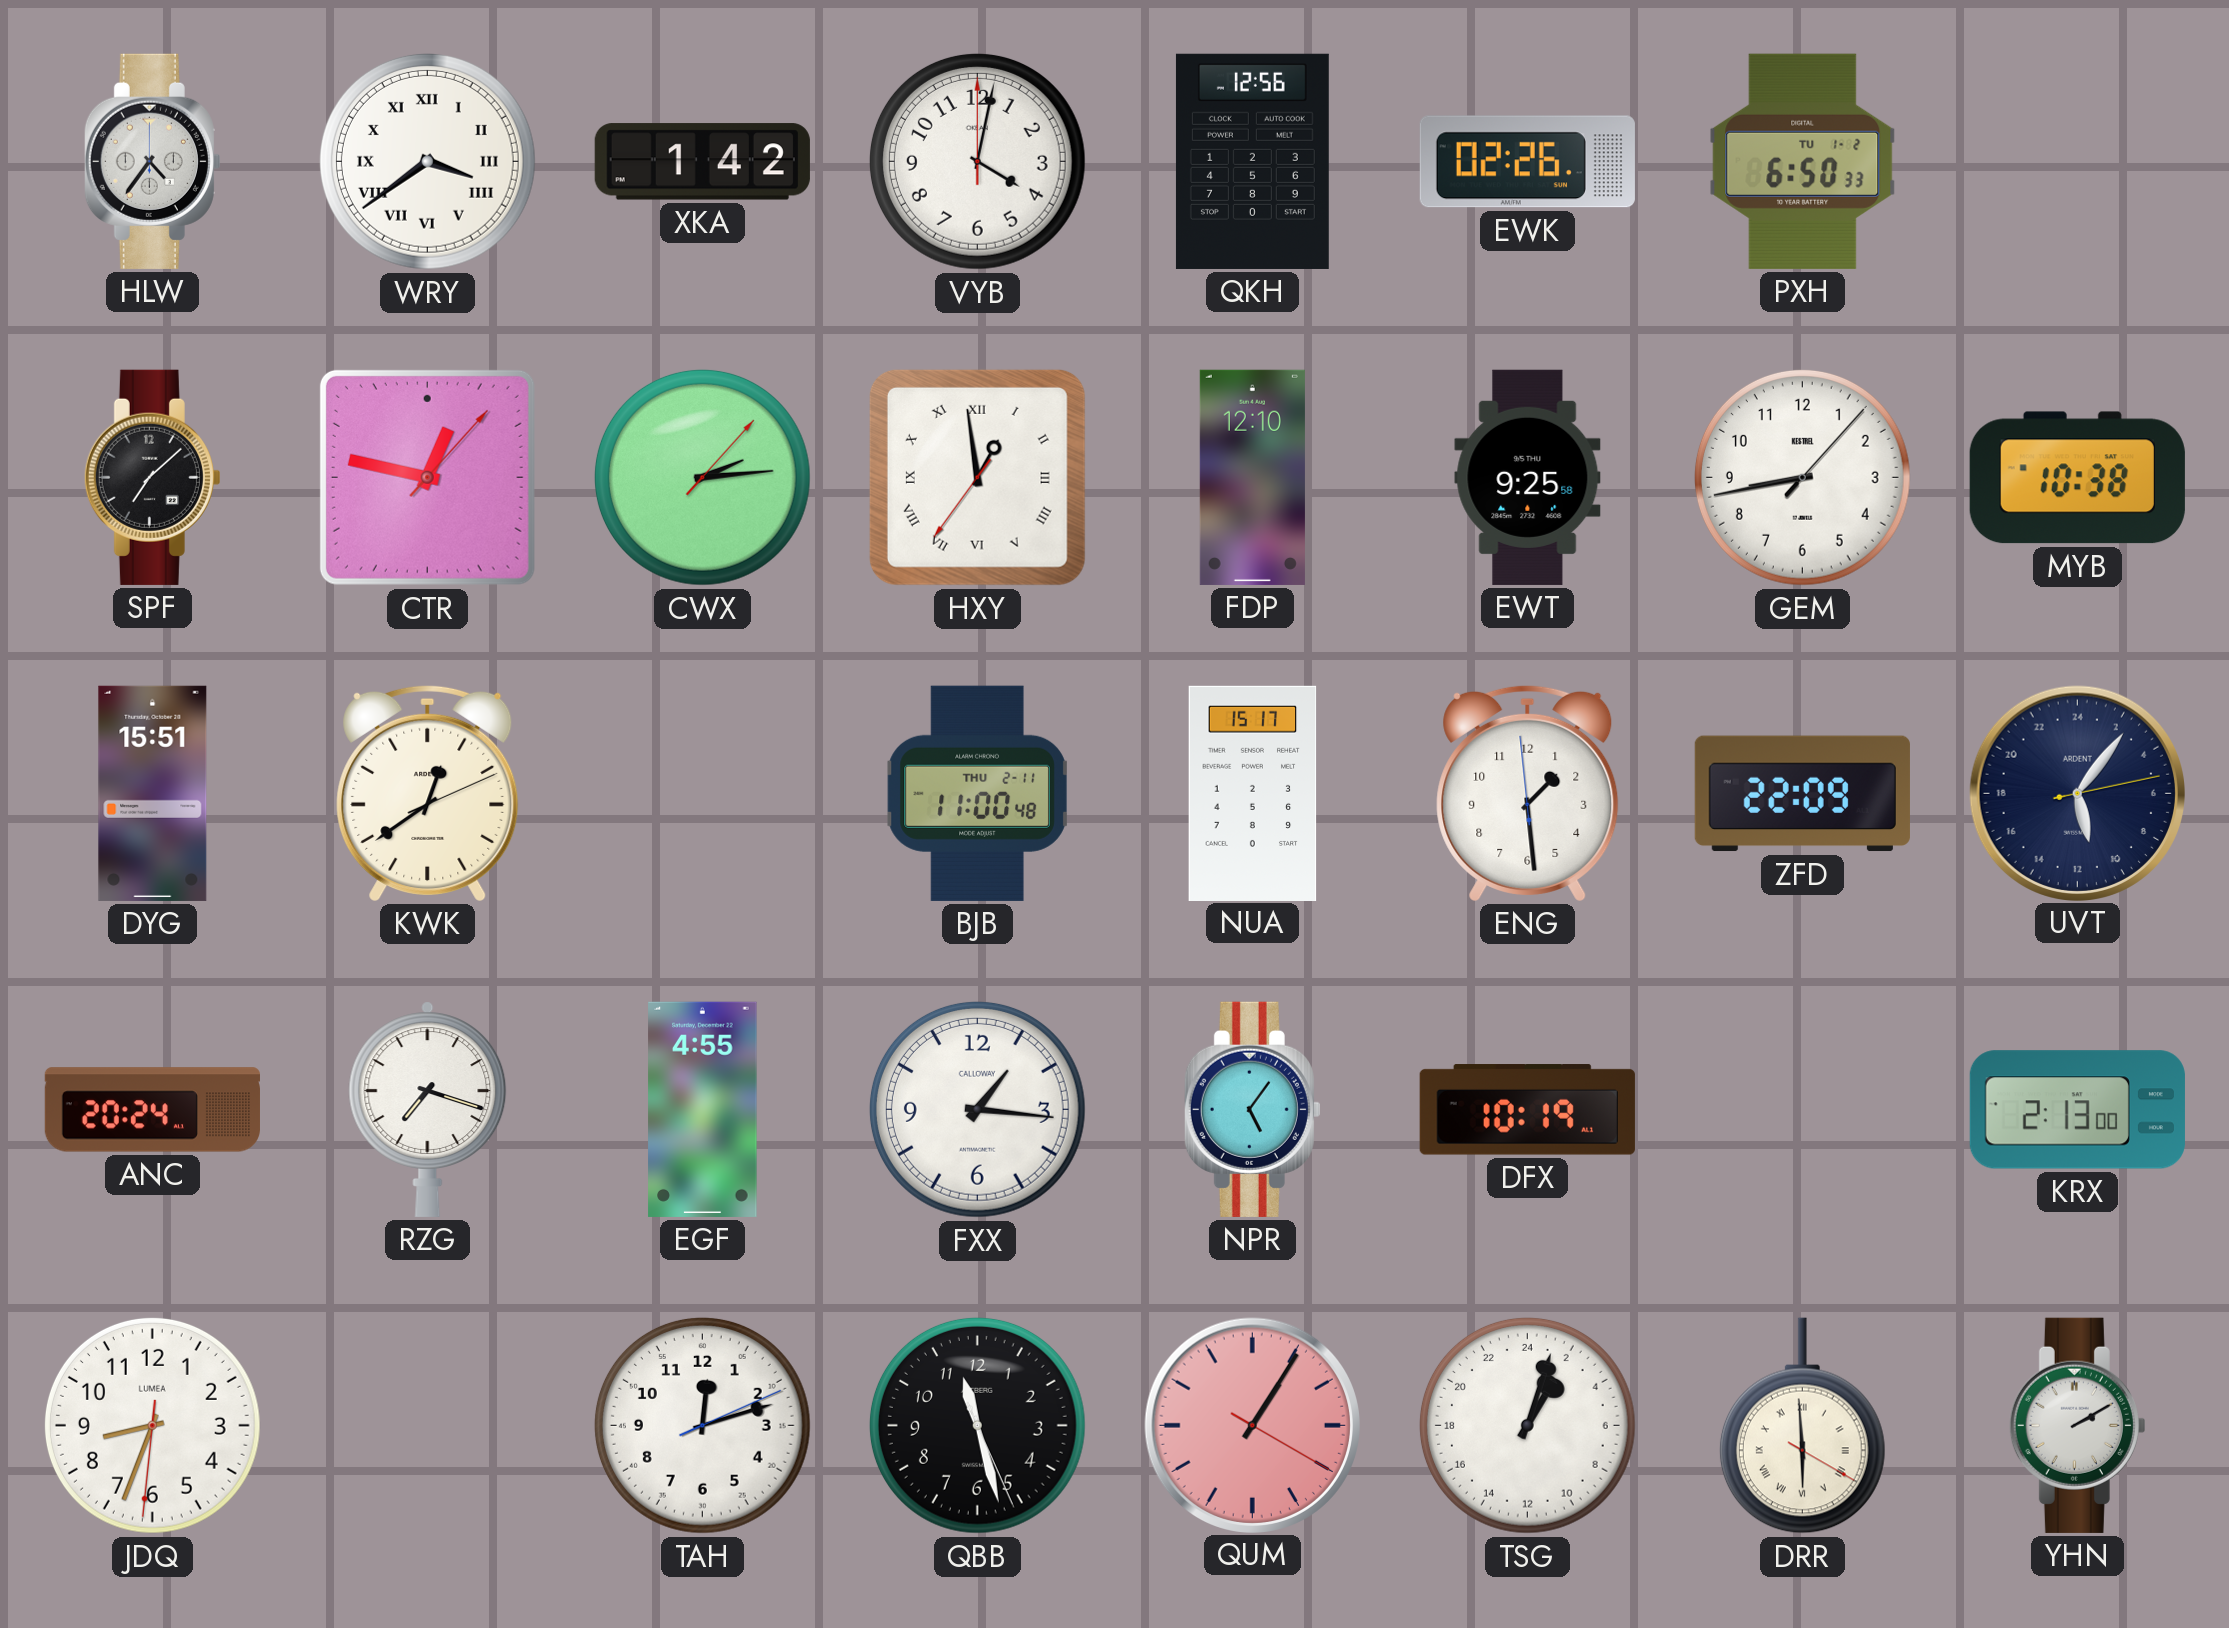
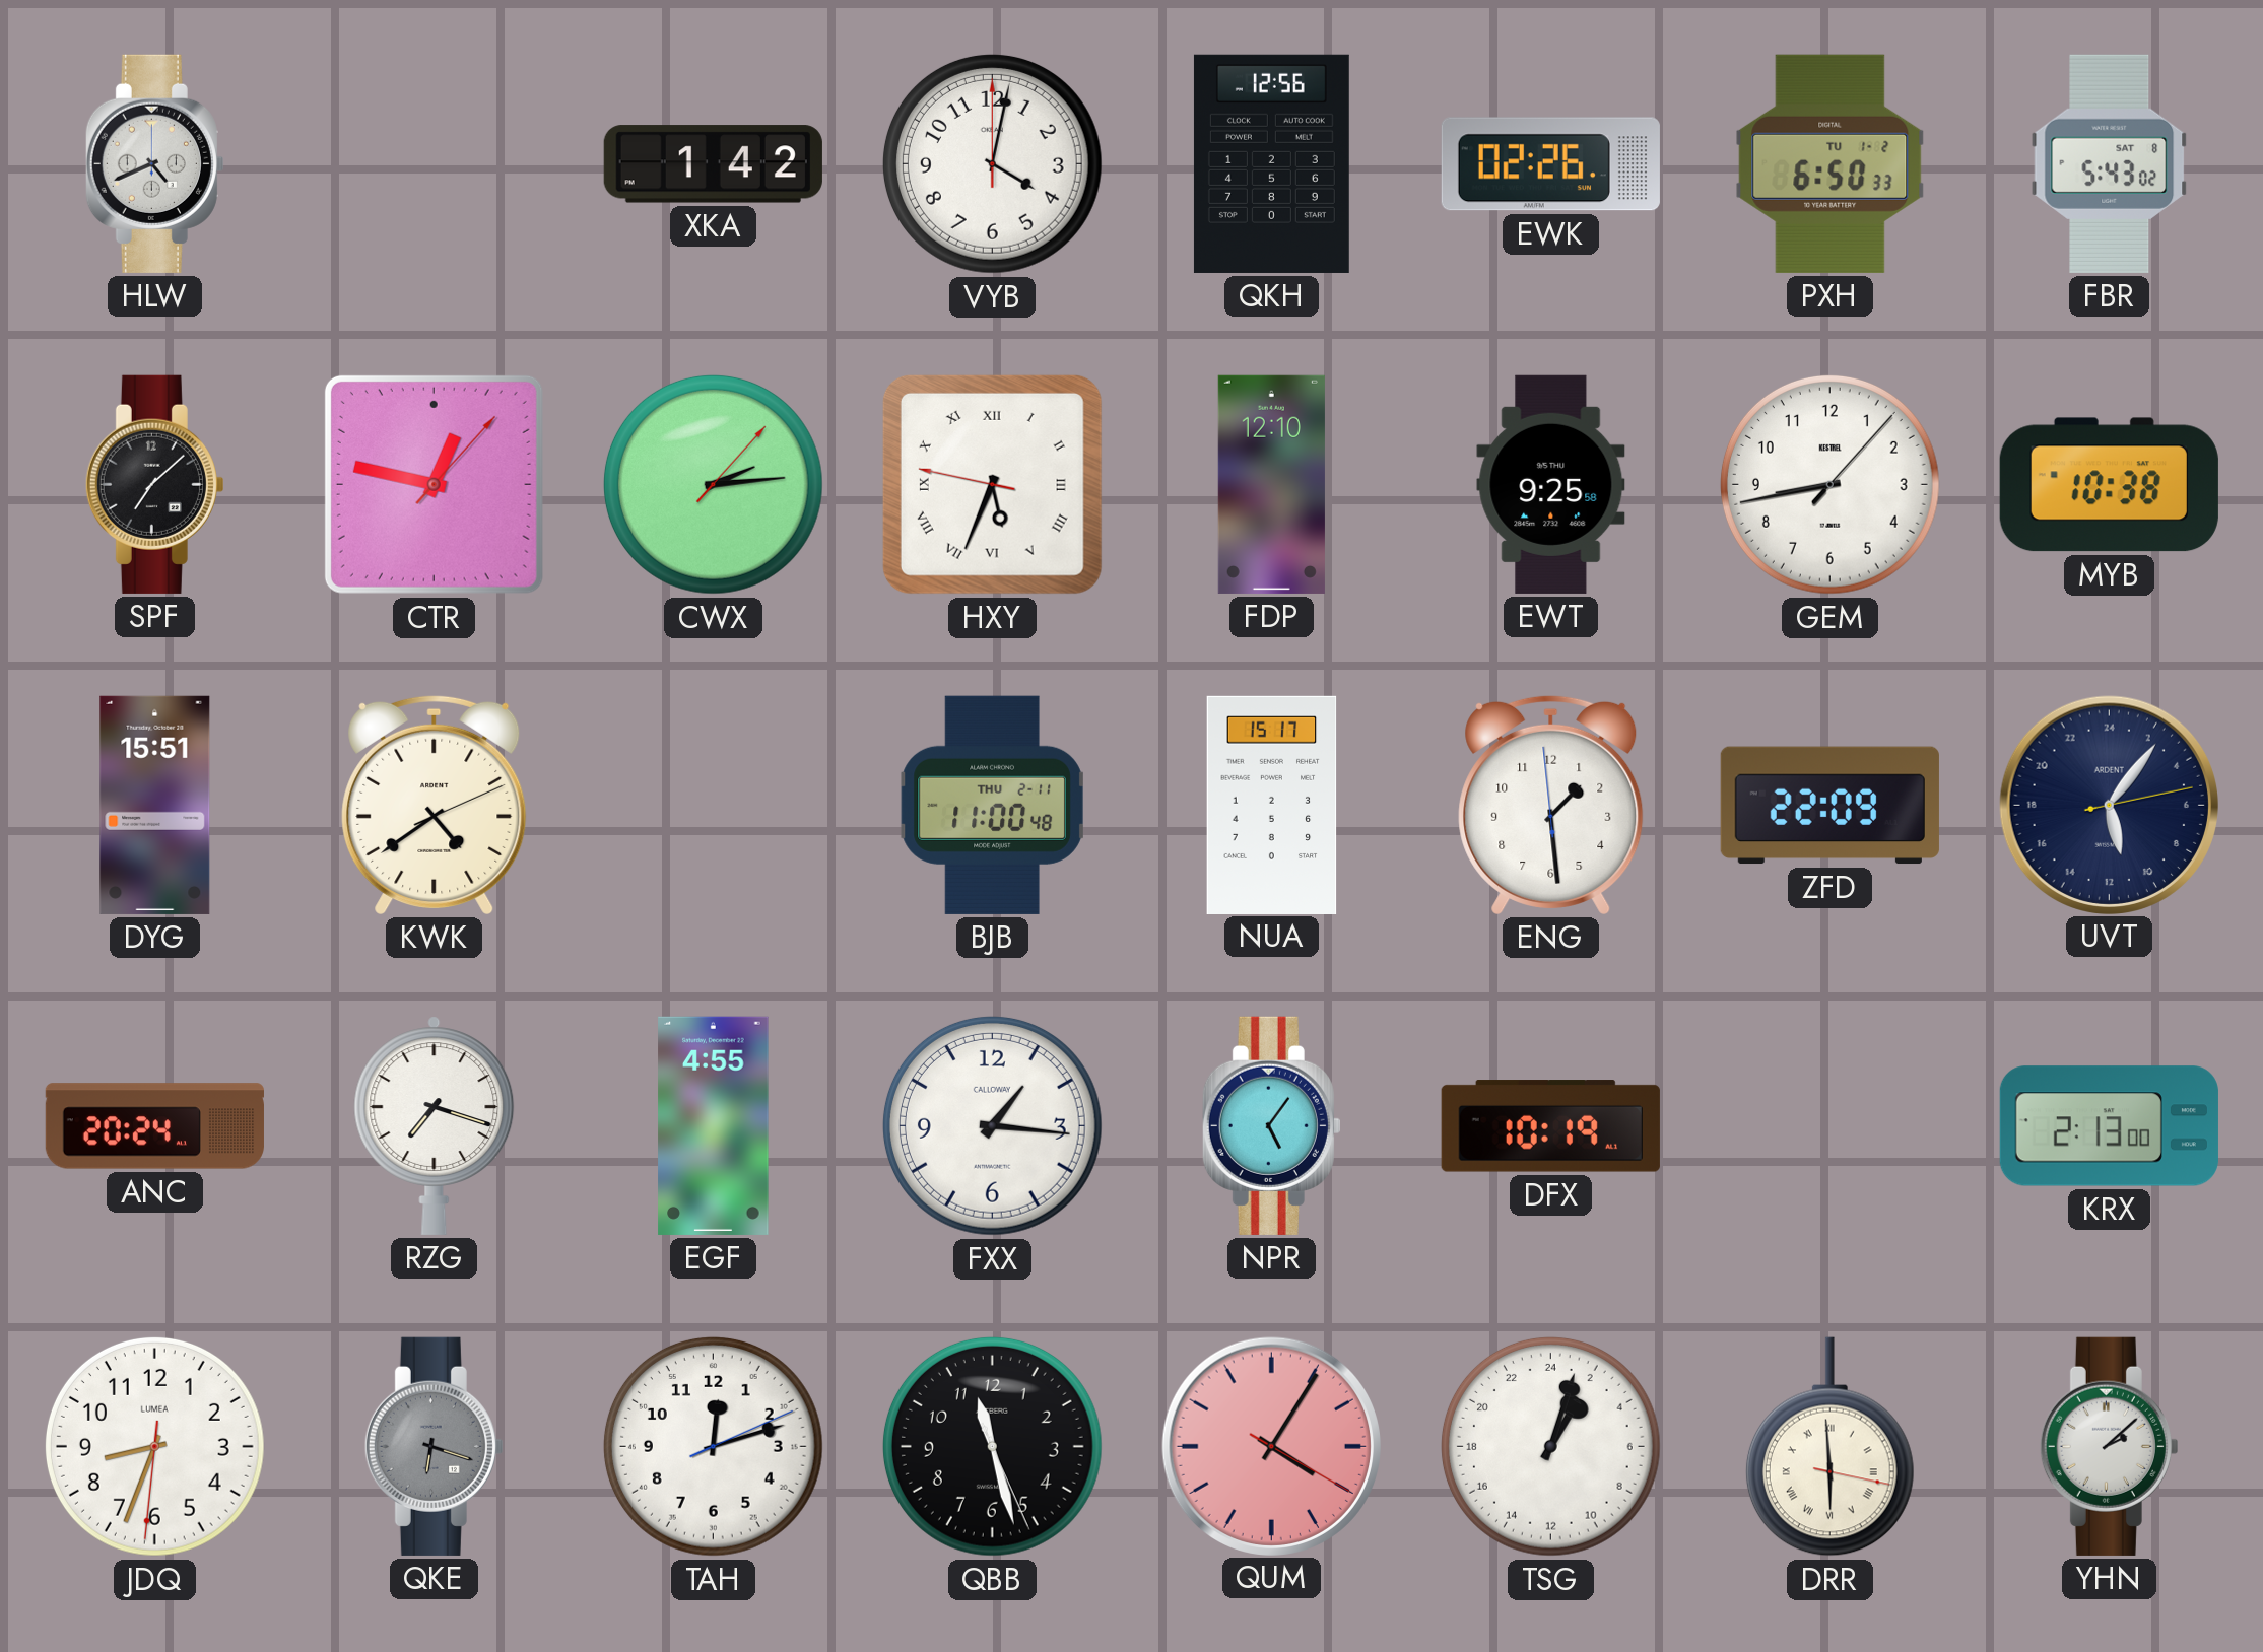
HLW: 4:36 -> 4:41 (154, 163)
WRY: 3:39 -> none (427, 161)
FBR: none -> 5:43 (2110, 163)
HXY: 12:58 -> 5:33 (992, 484)
KWK: 12:39 -> 4:39 (435, 805)
QKE: none -> 6:18 (434, 1446)
QUM: 1:05 -> 4:05 (1271, 1446)
DRR: 5:59:20 -> 5:59:17 (1829, 1447)
YHN: 2:10 -> 2:08 (2109, 1446)
